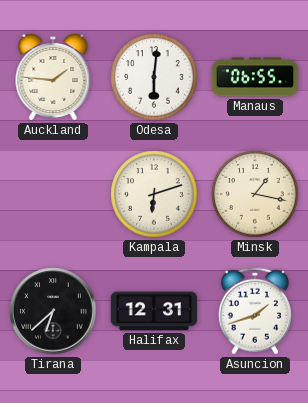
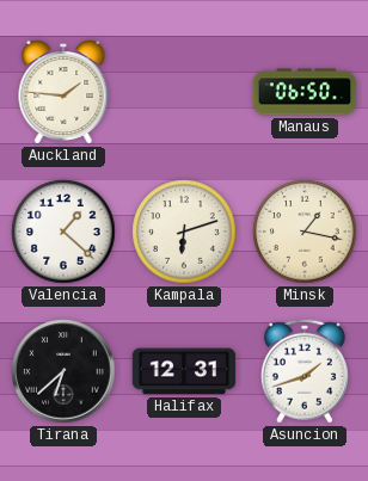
Odesa: 6:01 -> none (154, 77)
Manaus: 06:55 -> 06:50 (305, 92)
Valencia: none -> 1:22 (63, 232)
